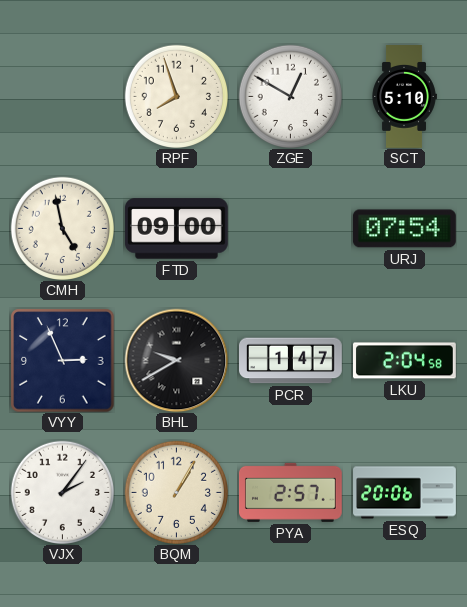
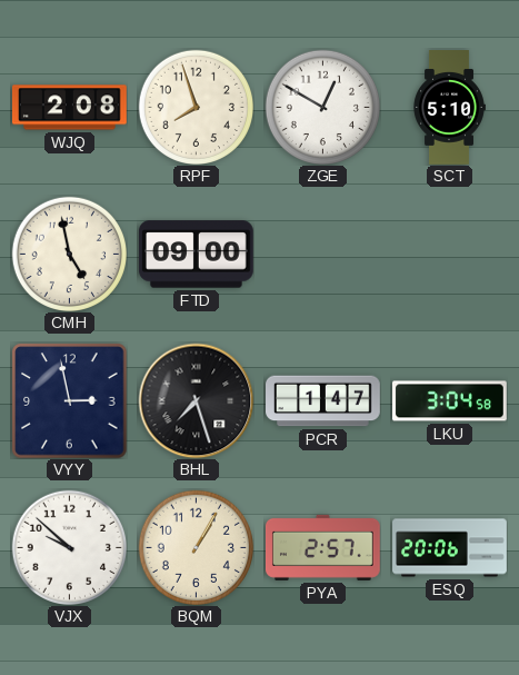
WJQ: none -> 2:08 (70, 108)
URJ: 07:54 -> none (404, 229)
VYY: 2:56 -> 2:58 (69, 400)
BHL: 9:40 -> 7:27 (196, 400)
LKU: 2:04 -> 3:04 (450, 401)
VJX: 2:06 -> 9:52 (69, 547)
